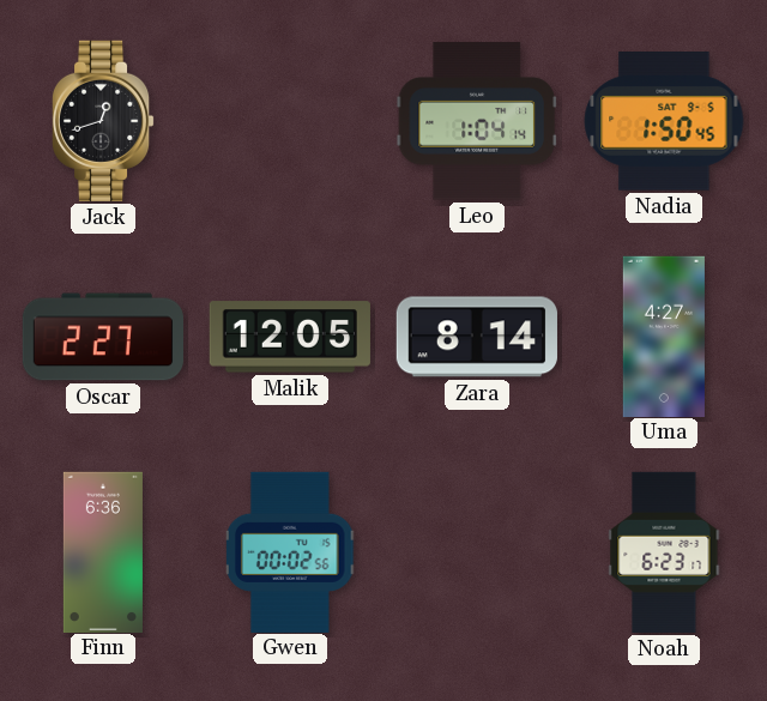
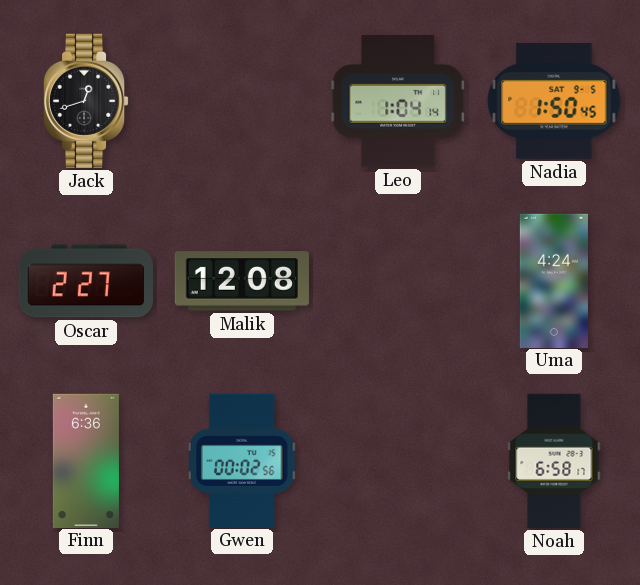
Malik: 12:05 -> 12:08 (242, 281)
Zara: 8:14 -> none (477, 337)
Uma: 4:27 -> 4:24 (554, 280)
Noah: 6:23 -> 6:58 (554, 461)
